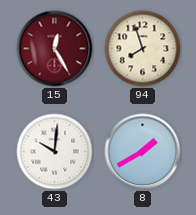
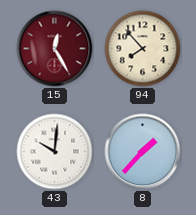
94: 7:57 -> 7:53 (143, 49)
8: 1:40 -> 1:37 (143, 152)
